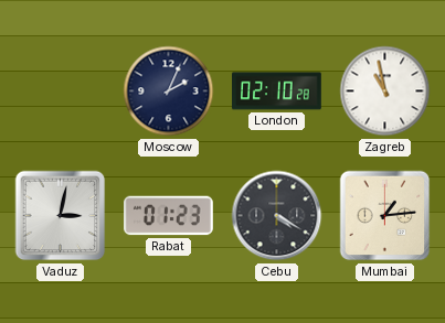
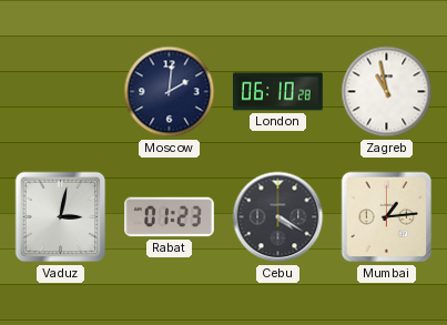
Moscow: 2:04 -> 2:01 (170, 92)
London: 02:10 -> 06:10 (278, 92)
